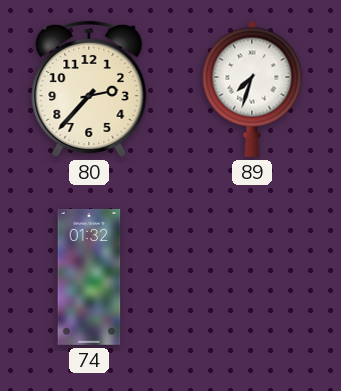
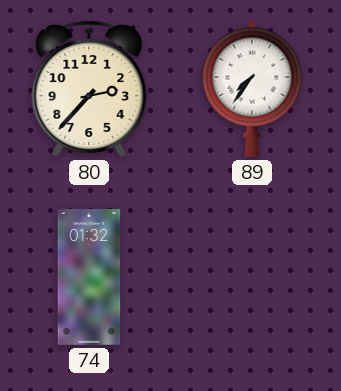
89: 7:33 -> 7:36 (252, 89)
